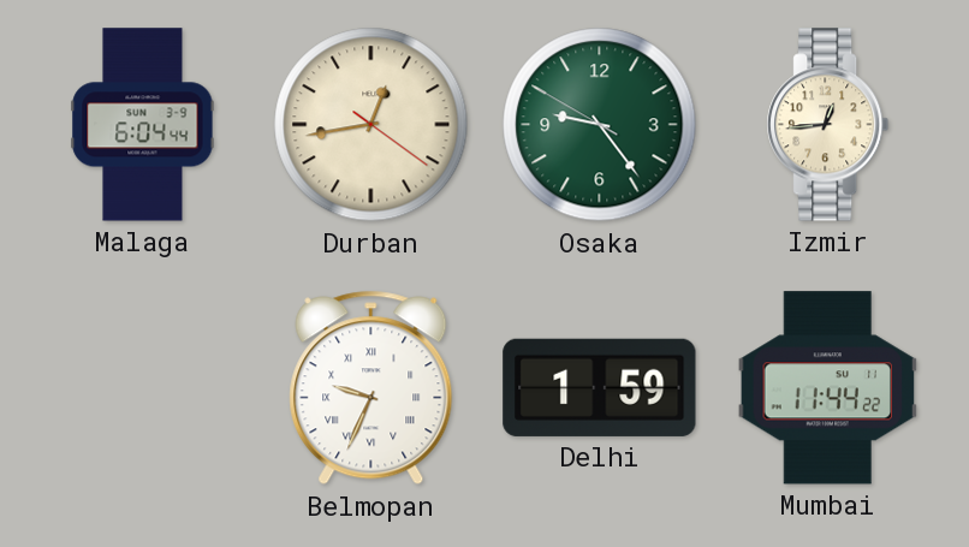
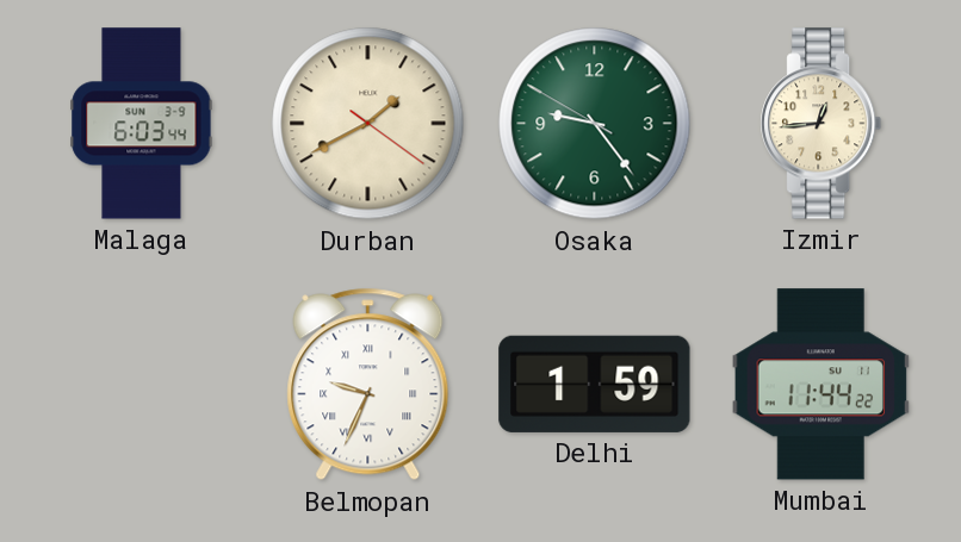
Malaga: 6:04 -> 6:03 (142, 124)
Durban: 12:43 -> 1:40 (368, 124)
